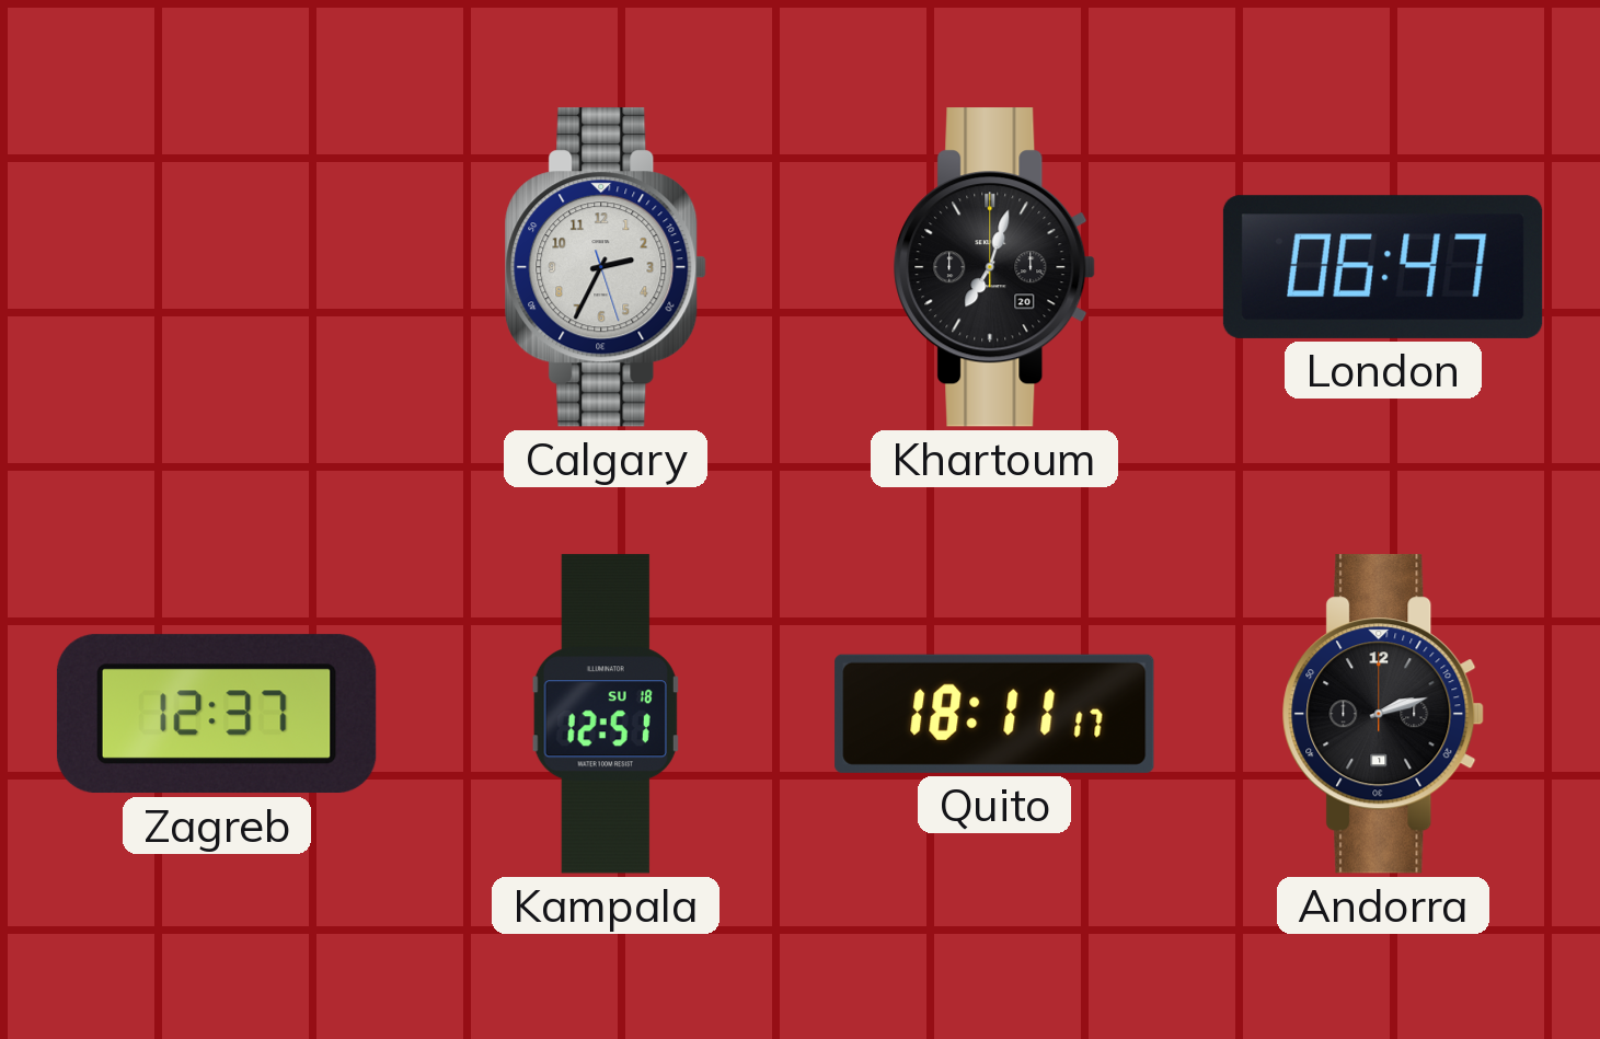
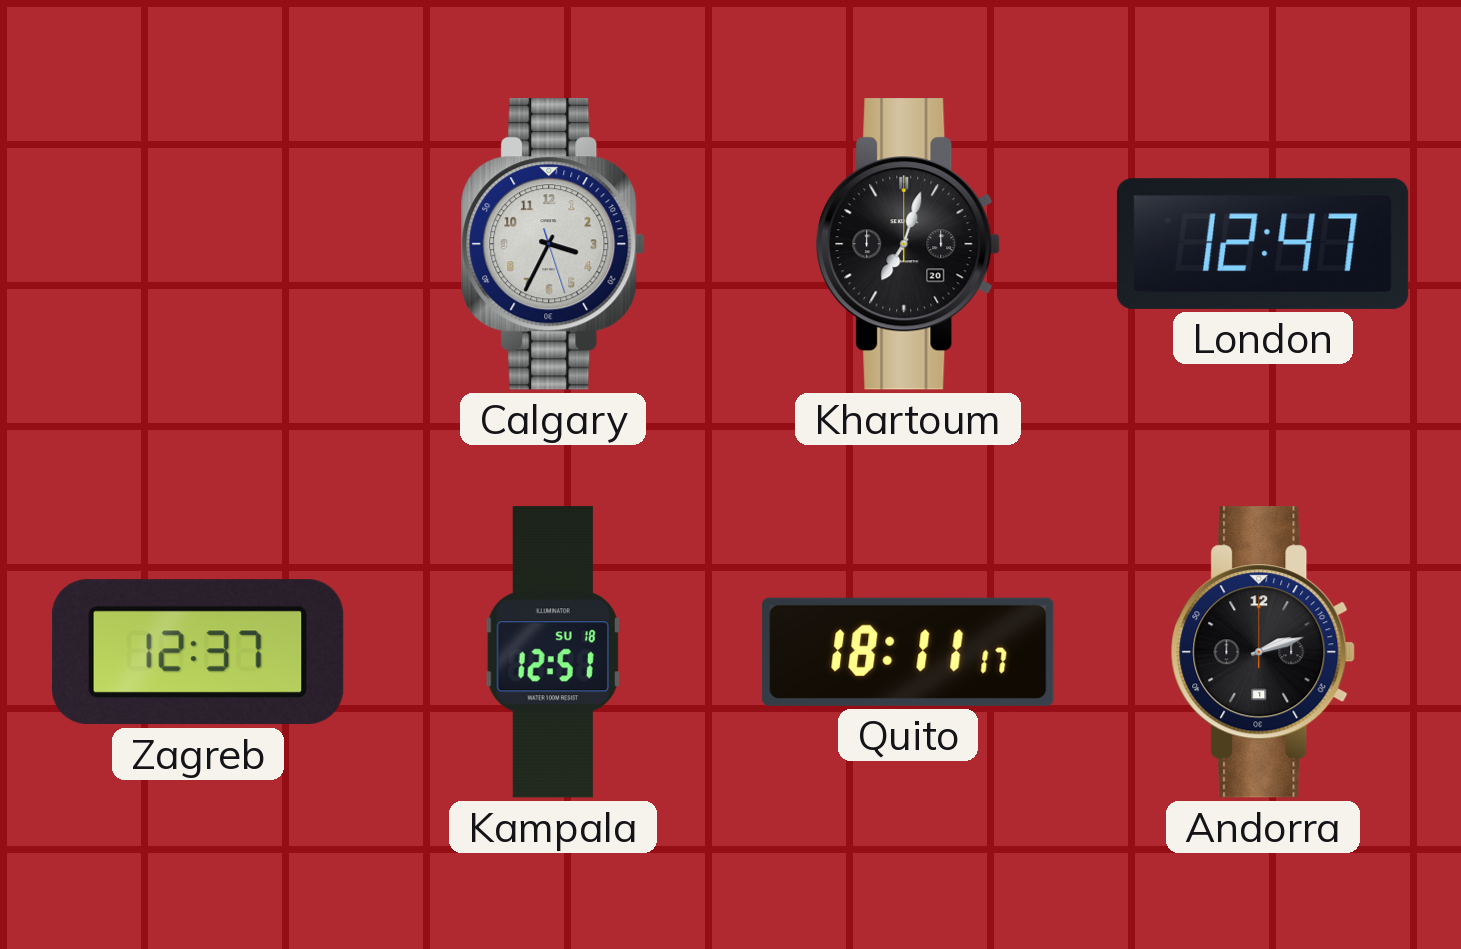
Calgary: 2:34 -> 3:34 (553, 244)
London: 06:47 -> 12:47 (1263, 244)
